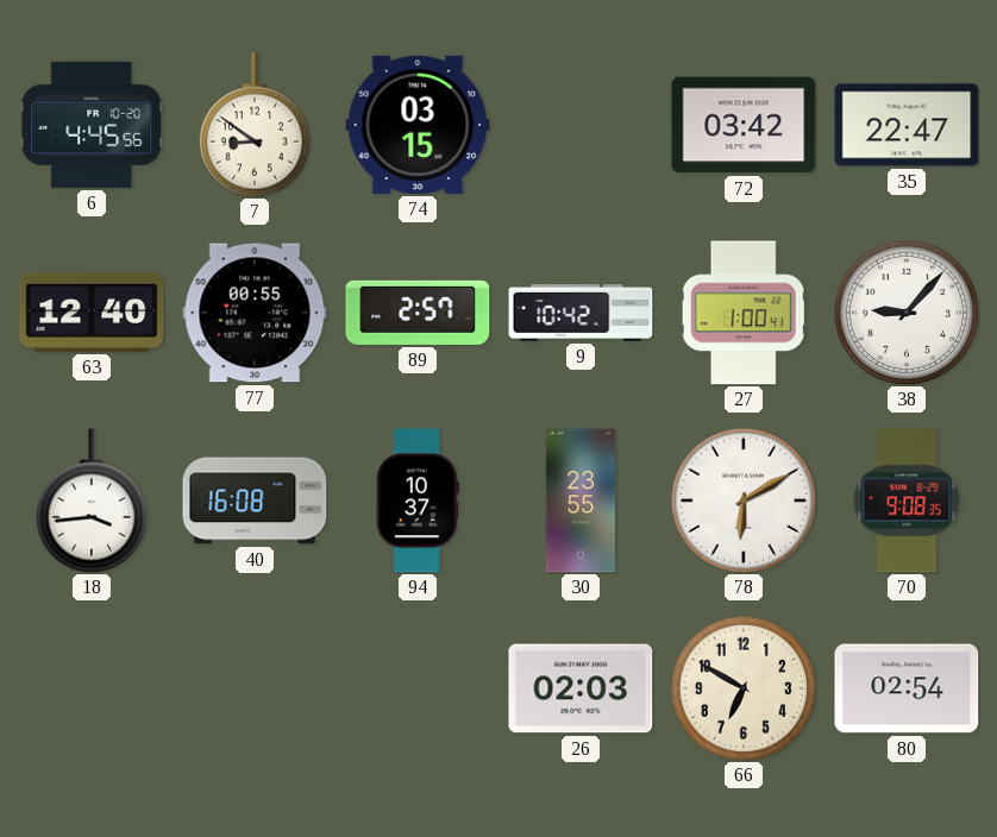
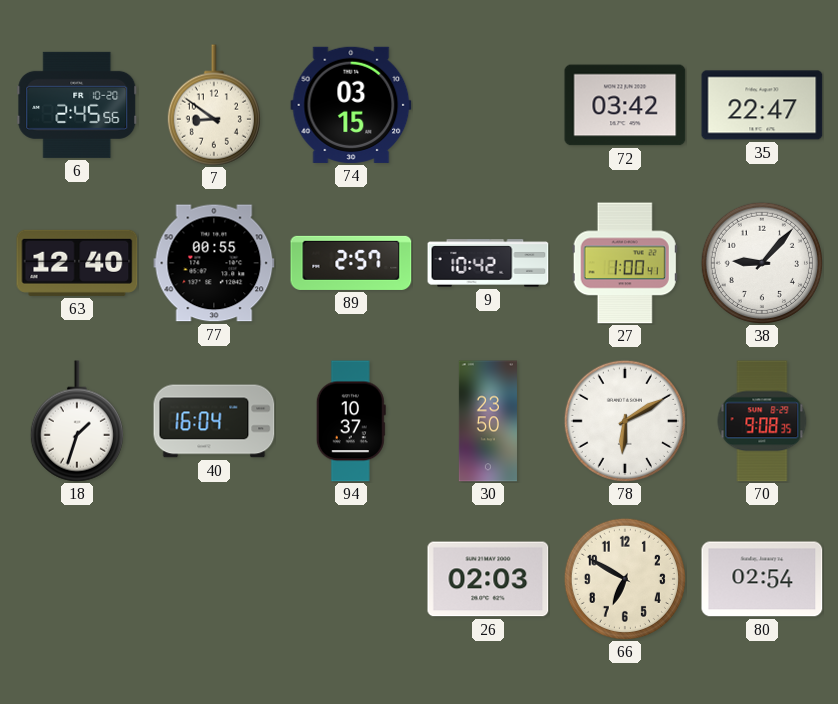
6: 4:45 -> 2:45 (77, 105)
18: 3:44 -> 1:33 (77, 421)
40: 16:08 -> 16:04 (214, 421)
30: 23:55 -> 23:50 (488, 421)
